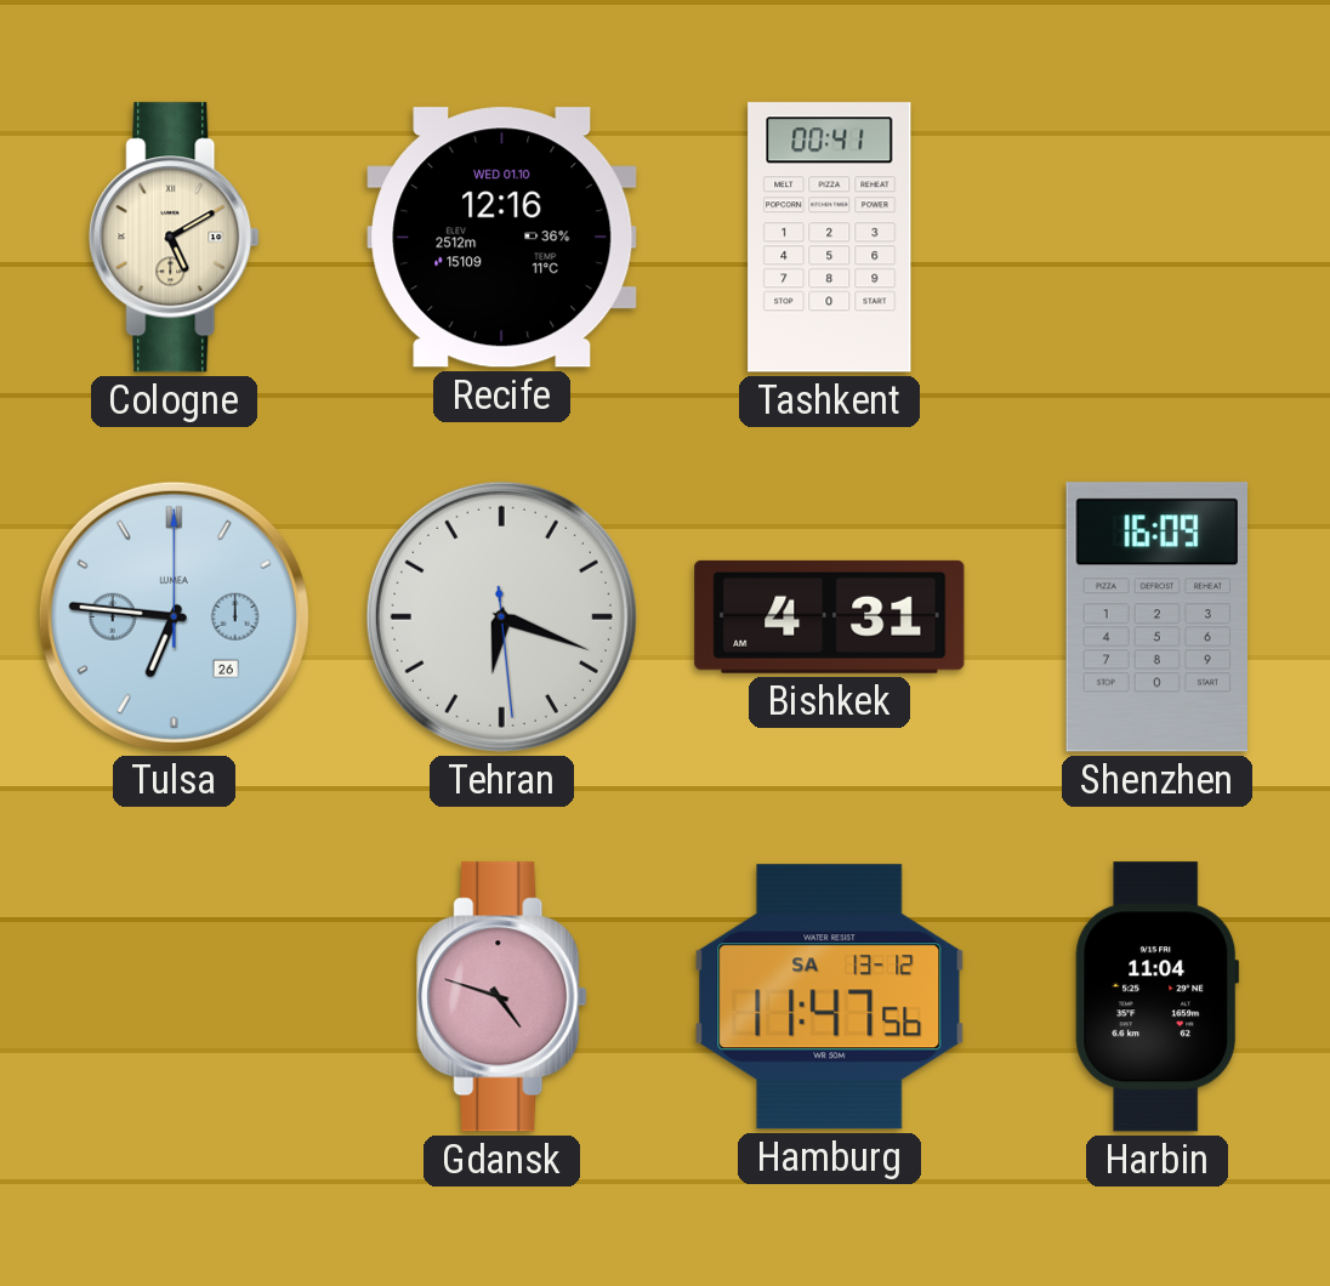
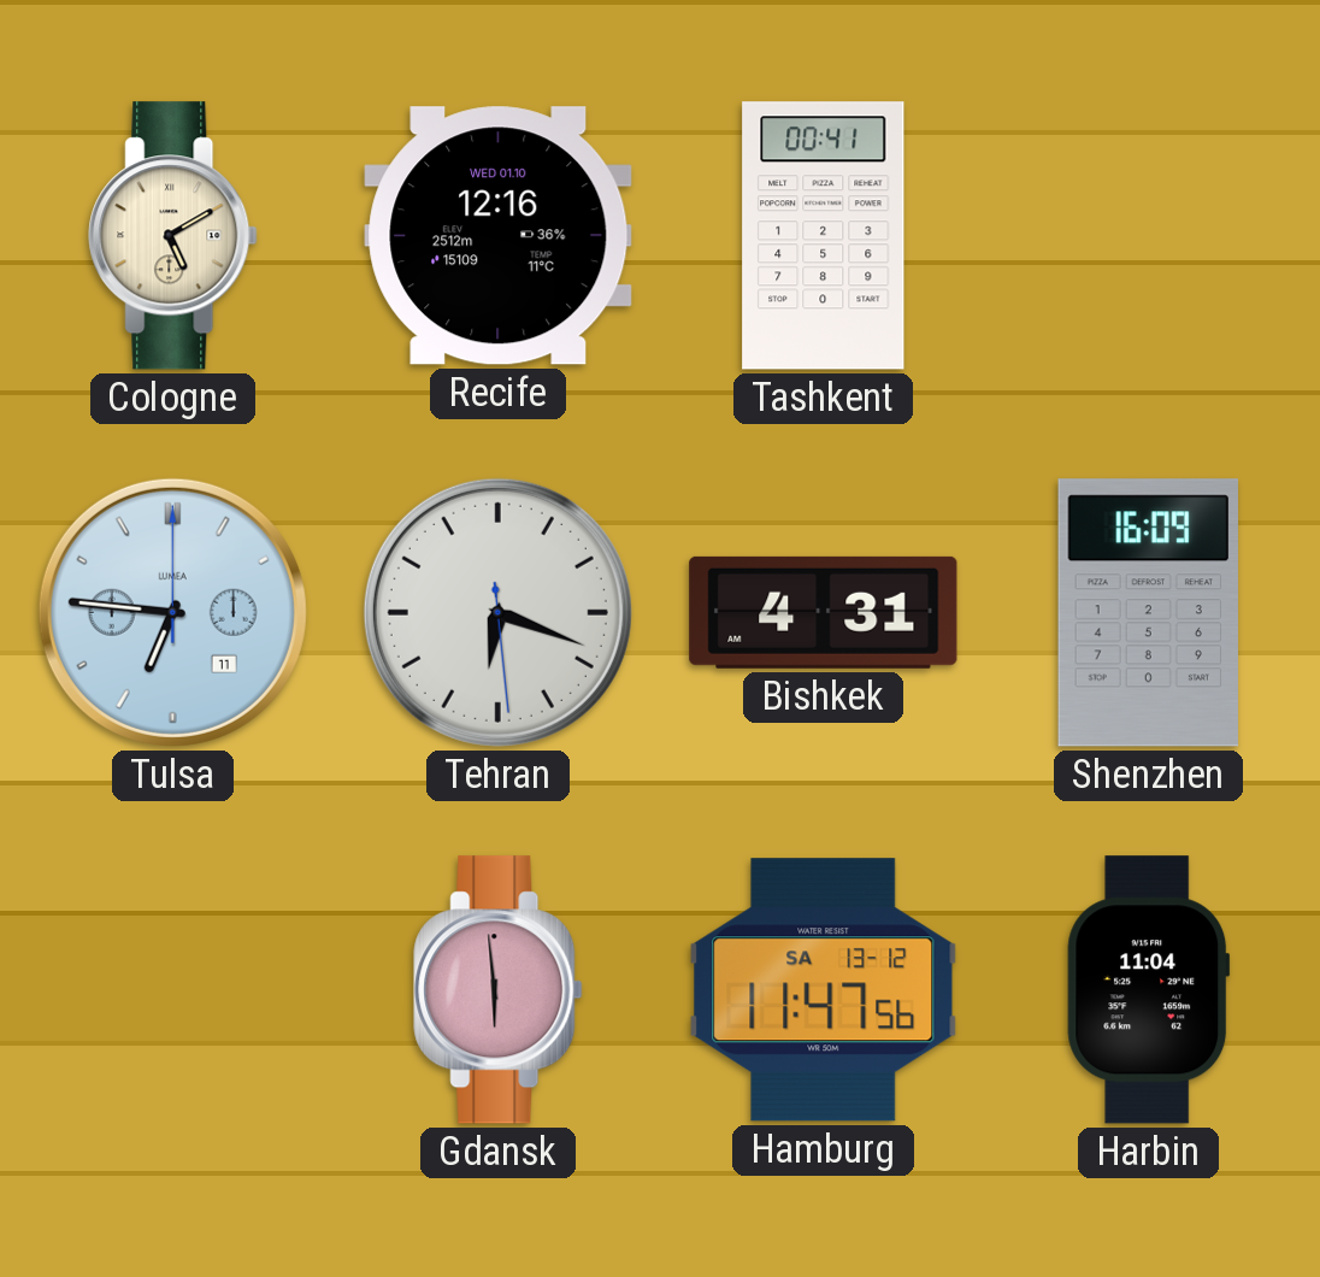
Tulsa date: 26 -> 11 (172, 612)
Gdansk: 4:48 -> 5:59 (499, 990)
